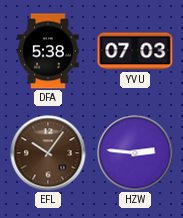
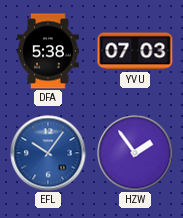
EFL dial: brown -> blue (48, 153)
HZW: 2:46 -> 1:54 (135, 153)
